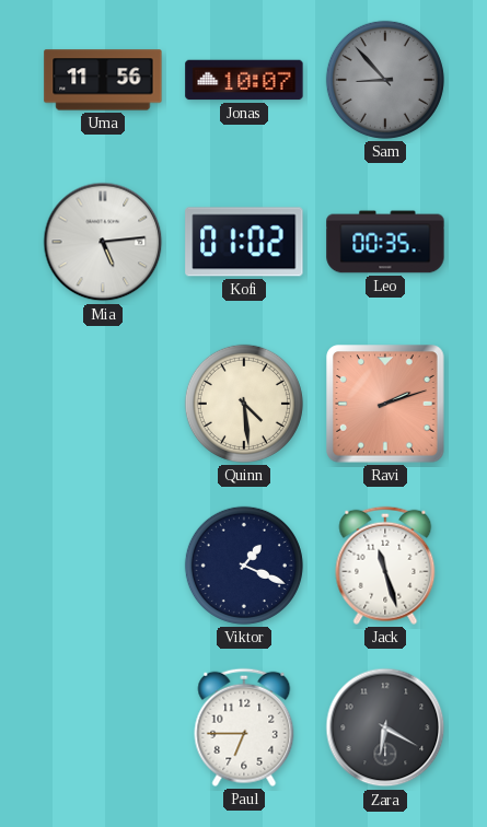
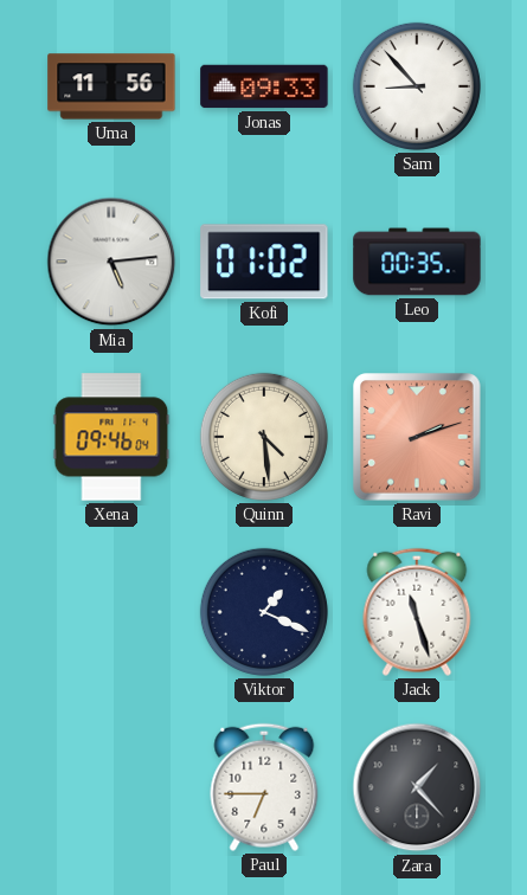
Jonas: 10:07 -> 09:33 (264, 86)
Sam dial: grey -> white (417, 86)
Xena: none -> 09:46 (111, 437)
Zara: 6:20 -> 1:23 (417, 787)
